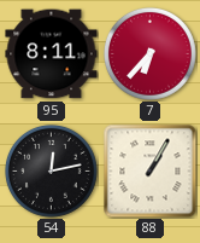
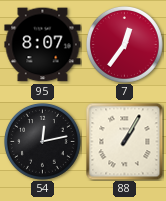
95: 8:11 -> 8:07 (43, 45)
7: 6:37 -> 12:36 (125, 45)
